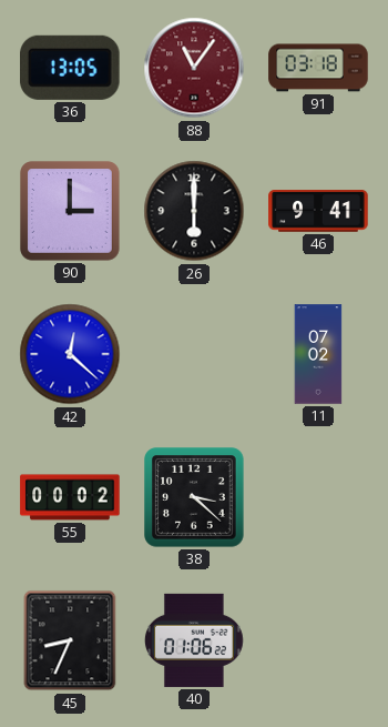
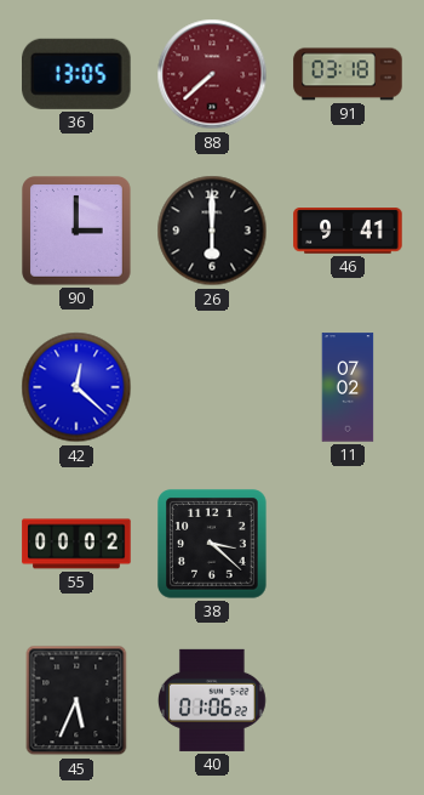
88: 11:06 -> 7:38 (212, 74)
45: 8:34 -> 5:34 (76, 700)
